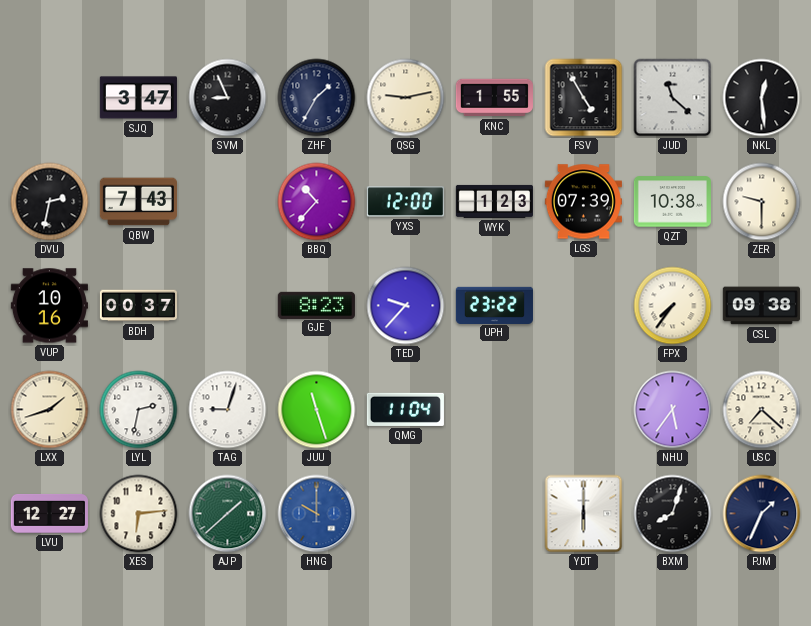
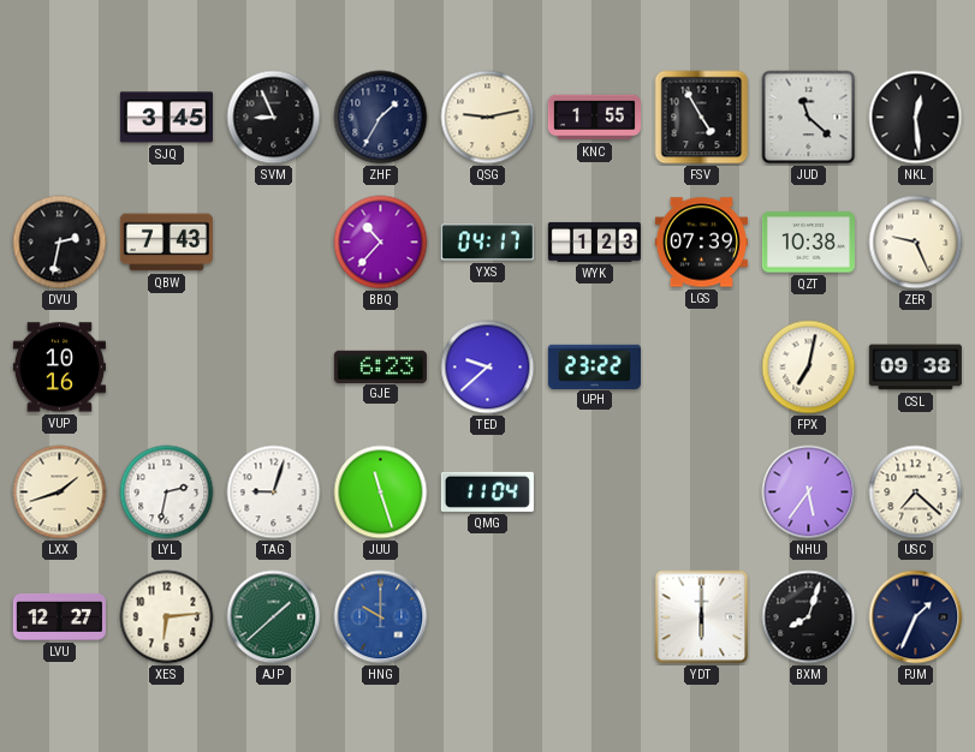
SJQ: 3:47 -> 3:45 (166, 118)
YXS: 12:00 -> 04:17 (487, 243)
ZER: 9:30 -> 9:26 (916, 243)
BDH: 00:37 -> none (138, 306)
GJE: 8:23 -> 6:23 (380, 366)
TED: 9:37 -> 9:38 (488, 368)
FPX: 7:36 -> 7:02 (809, 368)
